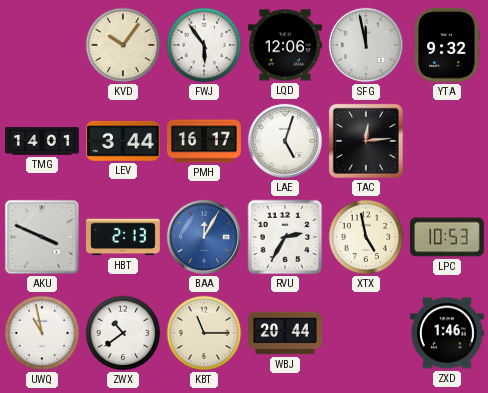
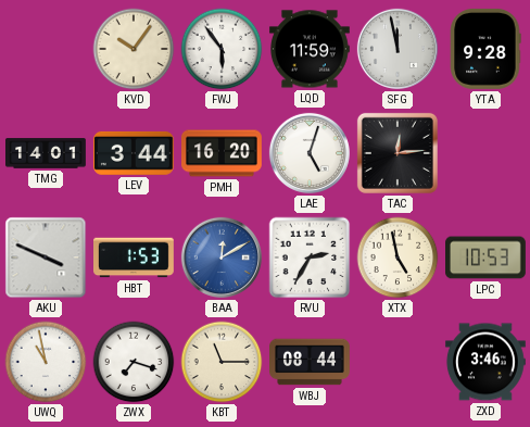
LQD: 12:06 -> 11:59 (311, 49)
YTA: 9:32 -> 9:28 (485, 49)
PMH: 16:17 -> 16:20 (223, 153)
HBT: 2:13 -> 1:53 (135, 258)
BAA: 12:05 -> 12:10 (222, 258)
ZWX: 10:39 -> 7:18 (134, 362)
WBJ: 20:44 -> 08:44 (311, 362)
ZXD: 1:46 -> 3:46 (485, 362)
